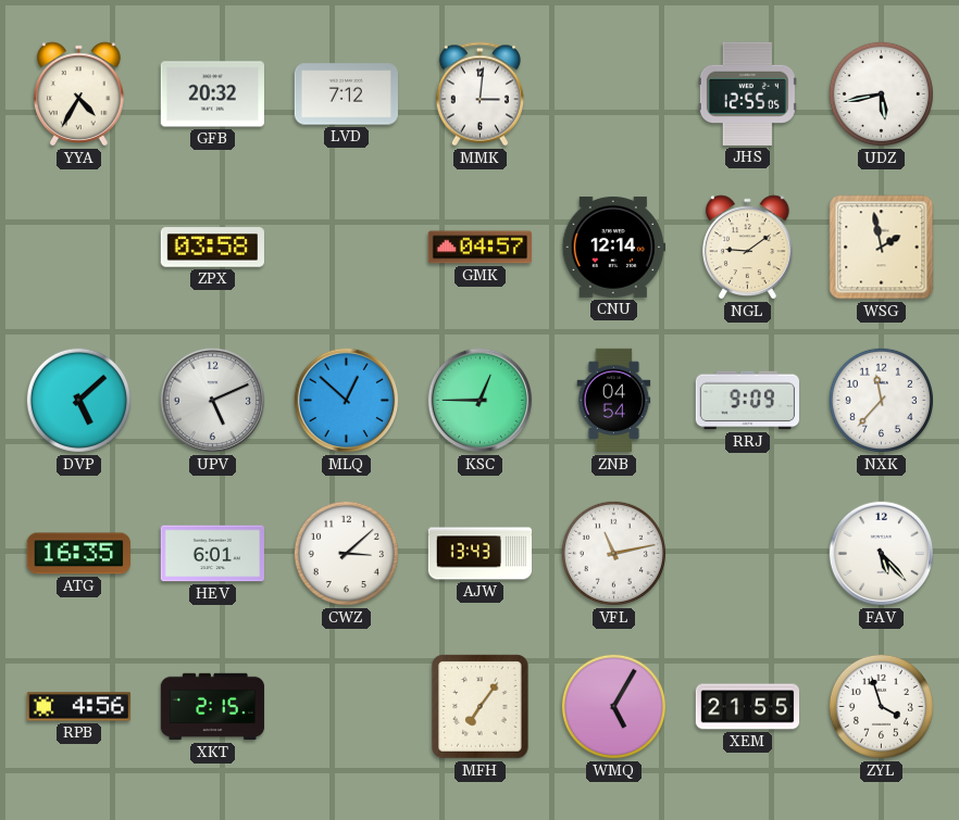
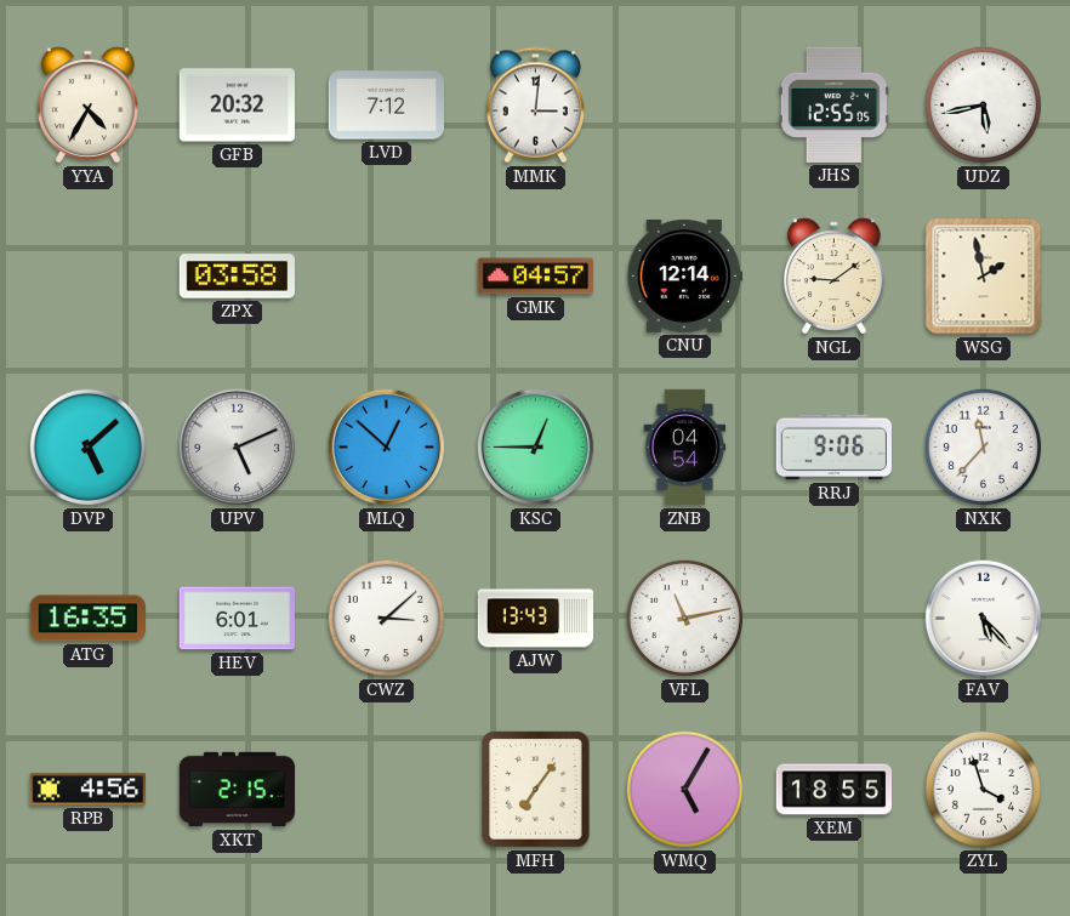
RRJ: 9:09 -> 9:06 (833, 448)
XEM: 21:55 -> 18:55 (835, 790)
